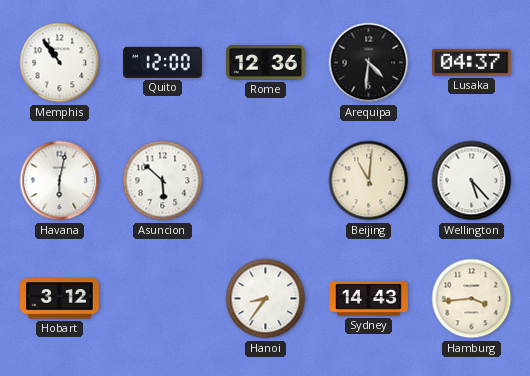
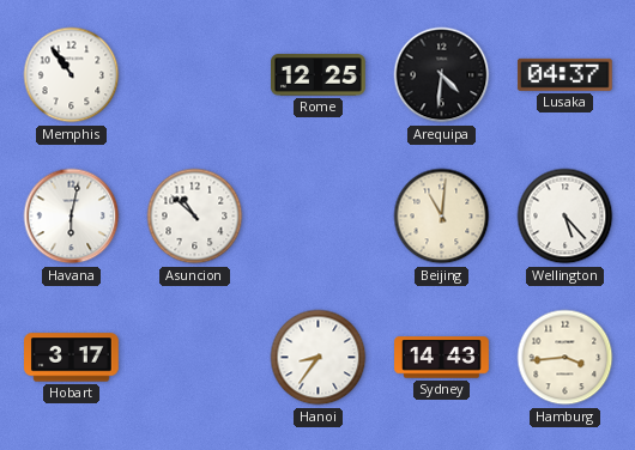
Quito: 12:00 -> none (163, 62)
Rome: 12:36 -> 12:25 (319, 75)
Asuncion: 5:52 -> 10:52 (195, 217)
Hobart: 3:12 -> 3:17 (72, 358)
